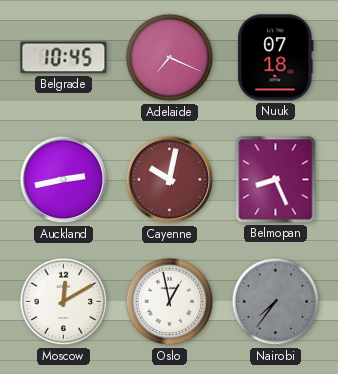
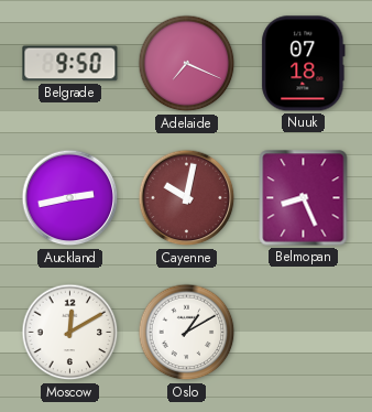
Belgrade: 10:45 -> 9:50 (70, 64)
Oslo: 12:58 -> 1:10 (187, 333)
Nairobi: 7:36 -> none (276, 302)
